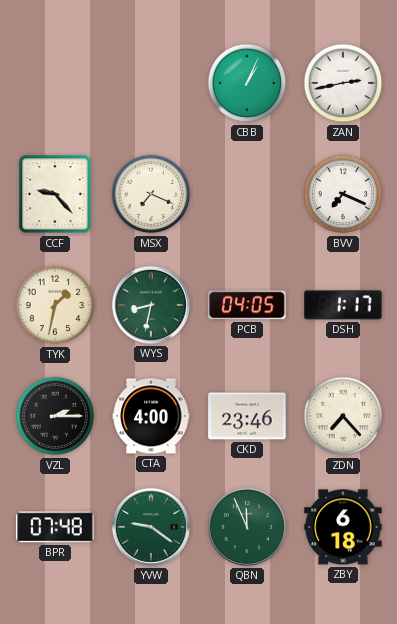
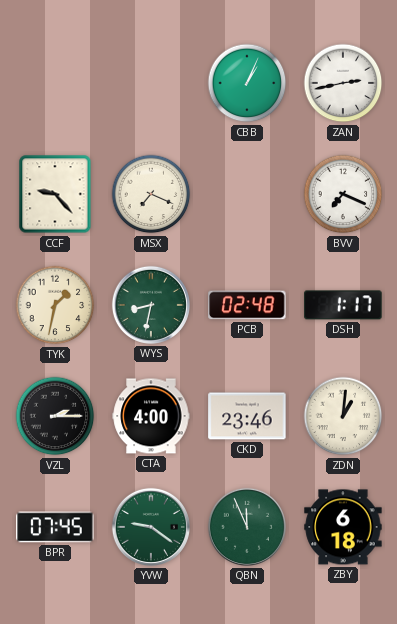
PCB: 04:05 -> 02:48 (247, 305)
ZDN: 7:23 -> 1:01 (343, 416)
BPR: 07:48 -> 07:45 (55, 527)
